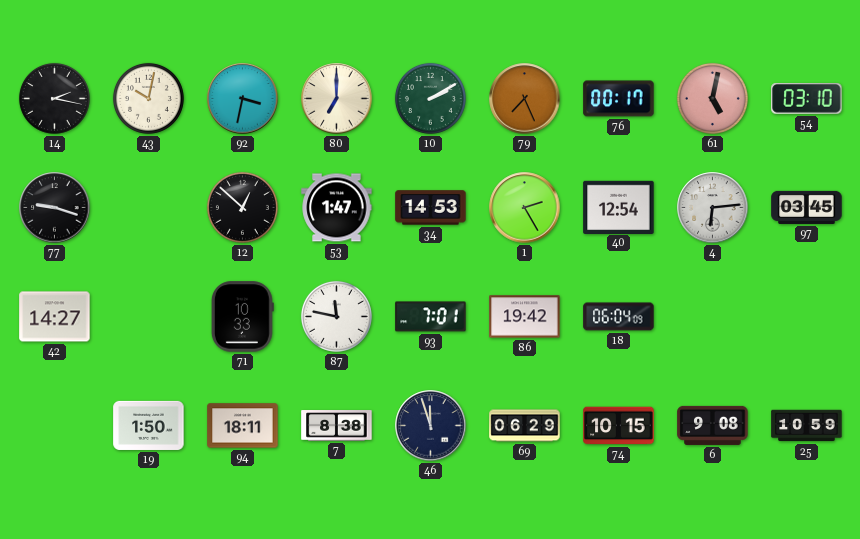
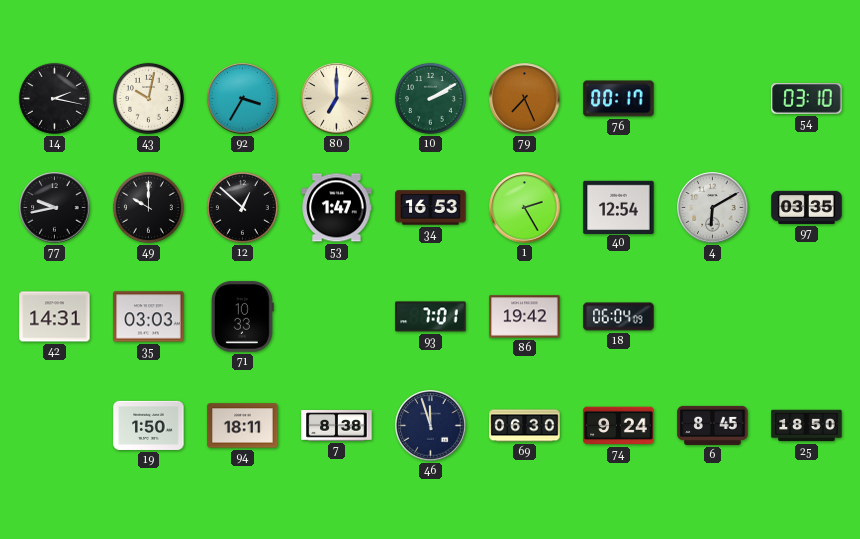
92: 3:32 -> 3:35 (243, 99)
61: 5:02 -> none (712, 98)
77: 9:18 -> 9:43 (55, 208)
49: none -> 10:00 (148, 207)
34: 14:53 -> 16:53 (431, 208)
4: 6:14 -> 6:10 (713, 208)
97: 03:45 -> 03:35 (807, 207)
42: 14:27 -> 14:31 (55, 317)
35: none -> 03:03 (149, 317)
87: 11:47 -> none (336, 316)
69: 06:29 -> 06:30 (525, 426)
74: 10:15 -> 9:24 (619, 426)
6: 9:08 -> 8:45 (713, 425)
25: 10:59 -> 18:50 (807, 426)
